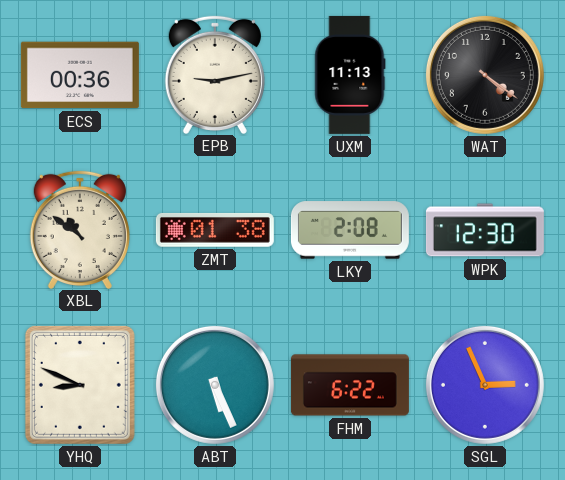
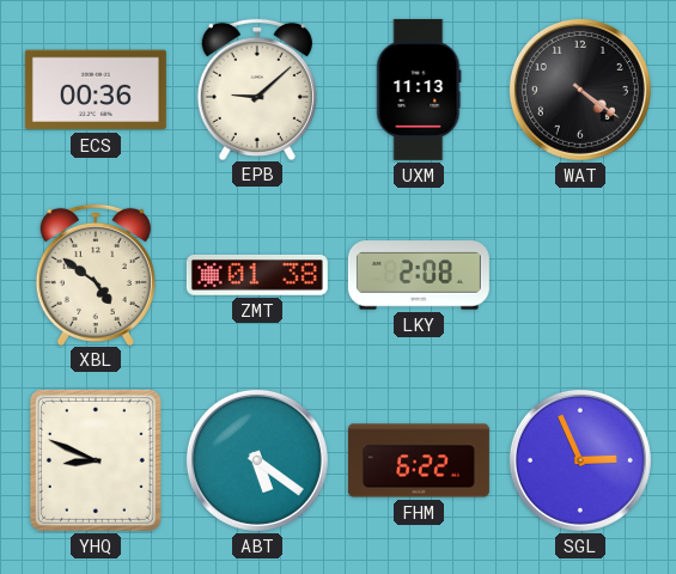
EPB: 9:13 -> 9:08 (257, 88)
XBL: 10:51 -> 4:51 (96, 274)
WPK: 12:30 -> none (485, 230)
ABT: 5:26 -> 5:21 (257, 460)
